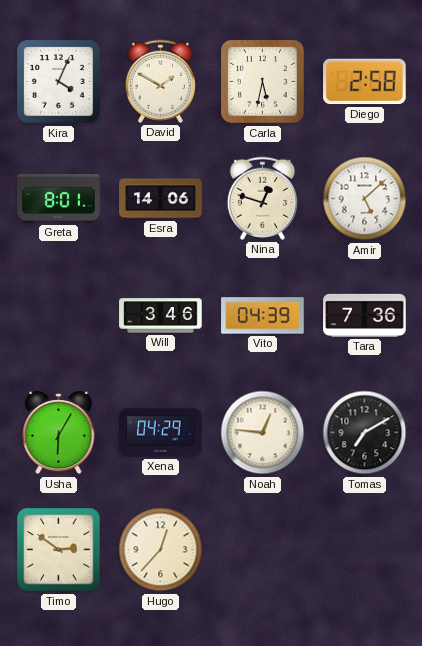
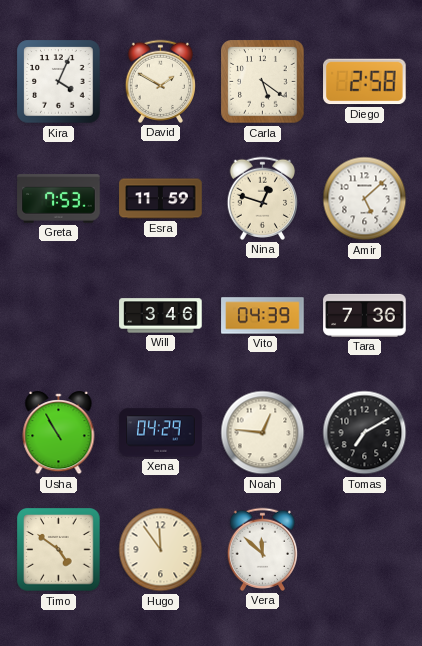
Carla: 5:32 -> 5:21 (263, 82)
Greta: 8:01 -> 7:53 (59, 199)
Esra: 14:06 -> 11:59 (161, 199)
Usha: 6:05 -> 10:55 (59, 434)
Timo: 2:51 -> 4:51 (59, 550)
Hugo: 12:37 -> 11:54 (161, 550)
Vera: none -> 11:52 (262, 549)
